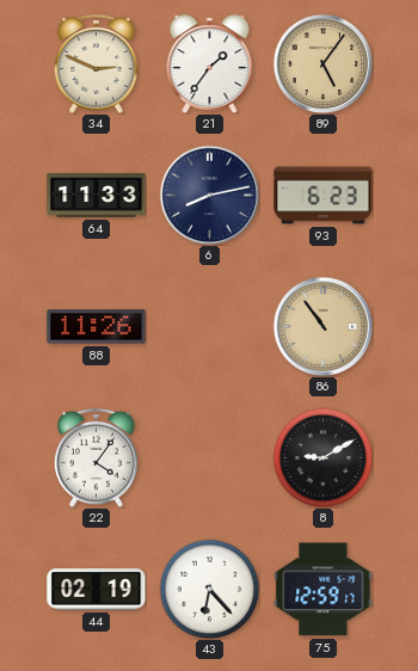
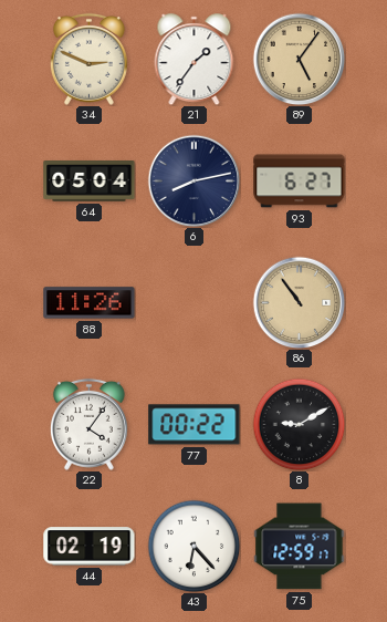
64: 11:33 -> 05:04 (90, 182)
93: 6:23 -> 6:27 (300, 182)
77: none -> 00:22 (195, 425)
